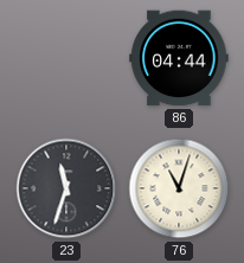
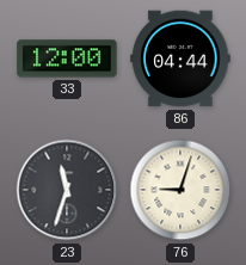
33: none -> 12:00 (67, 58)
76: 11:03 -> 9:03 (180, 190)
